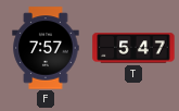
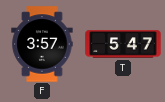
F: 7:57 -> 3:57 (42, 44)
